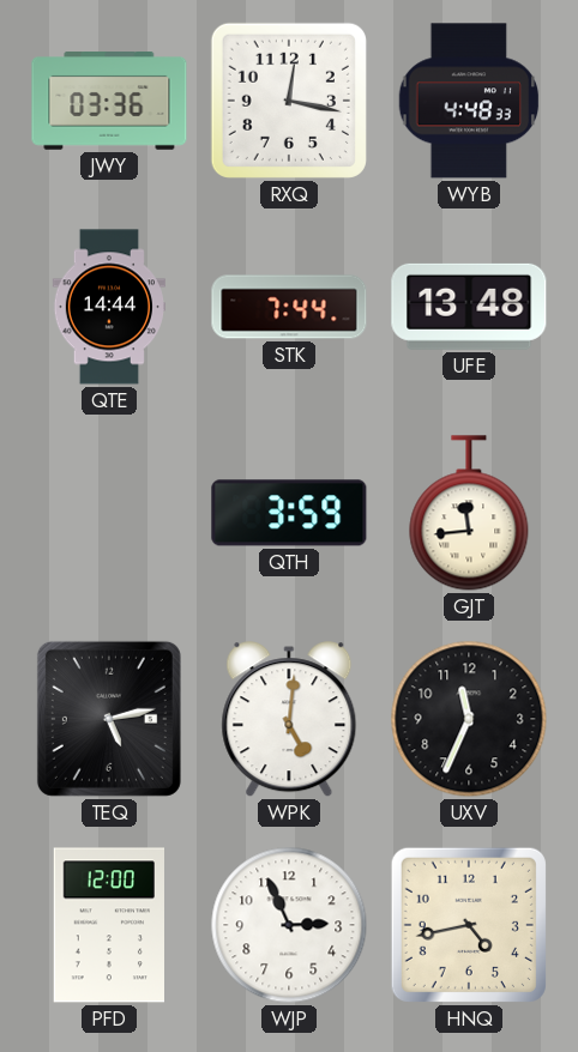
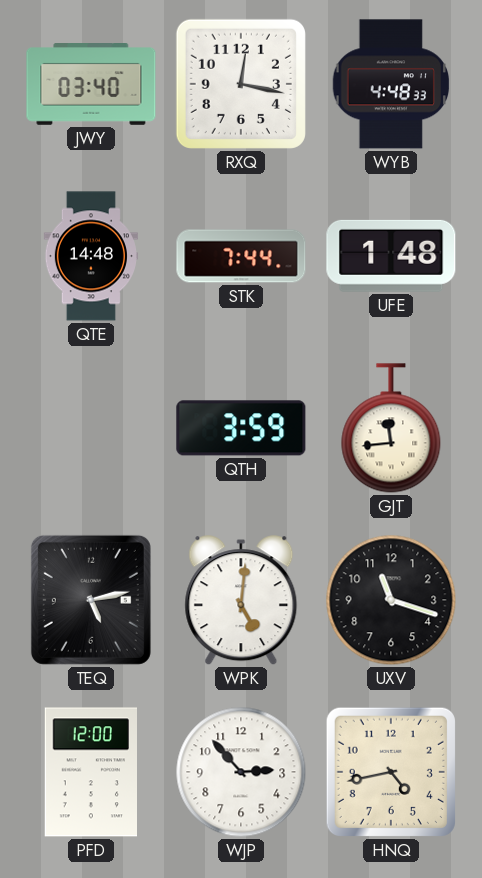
JWY: 03:36 -> 03:40 (91, 85)
QTE: 14:44 -> 14:48 (91, 256)
UFE: 13:48 -> 1:48 (391, 256)
UXV: 11:34 -> 11:18 (391, 600)
WJP: 2:56 -> 2:53 (241, 772)
